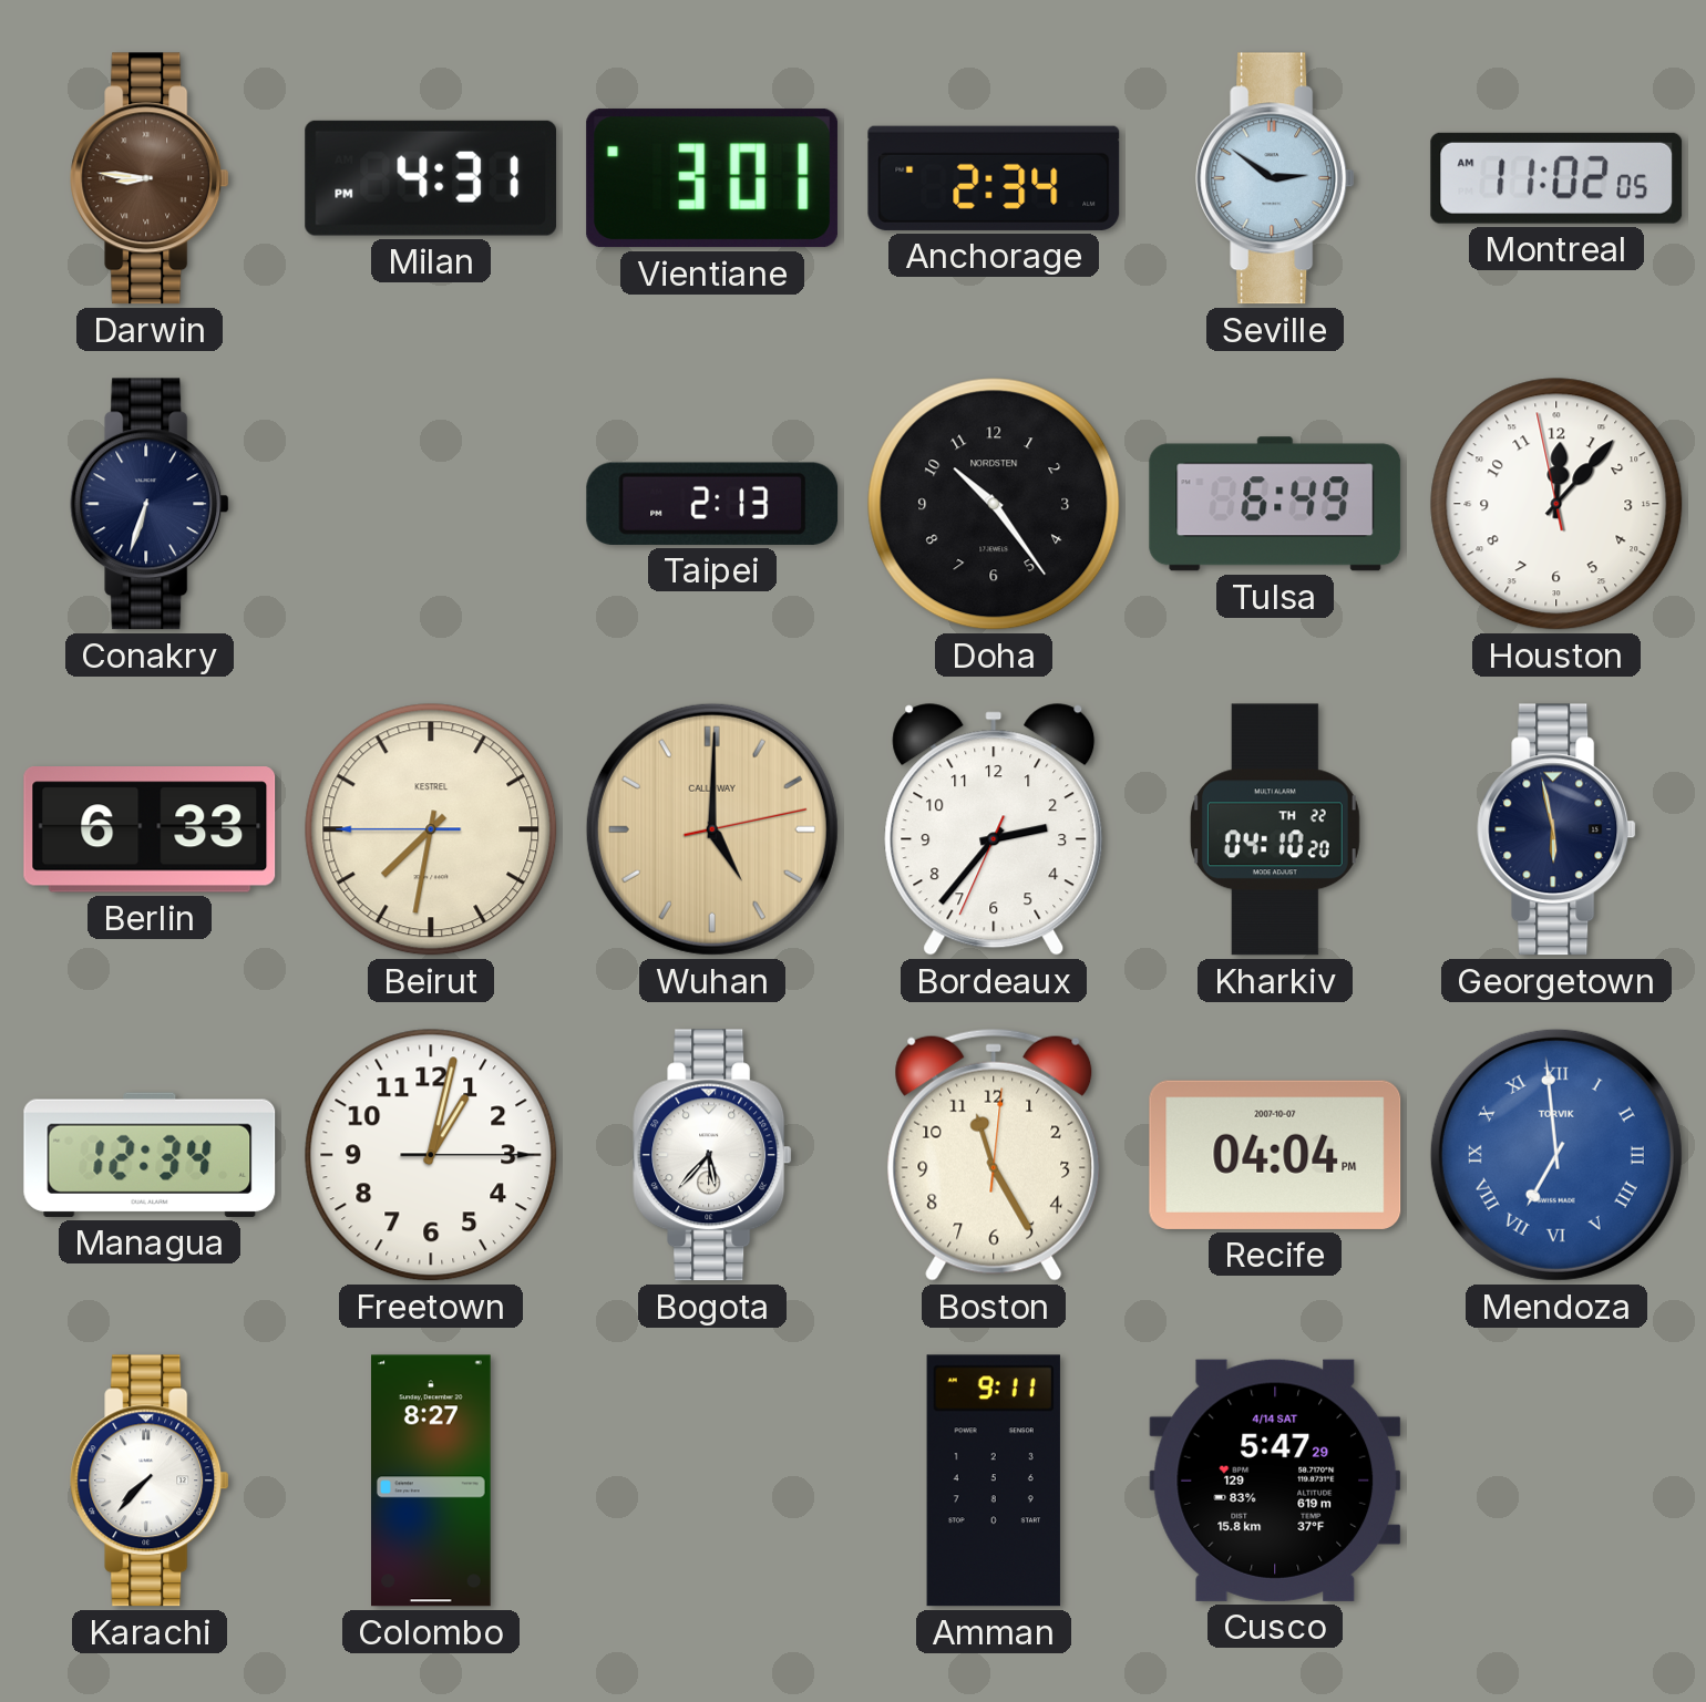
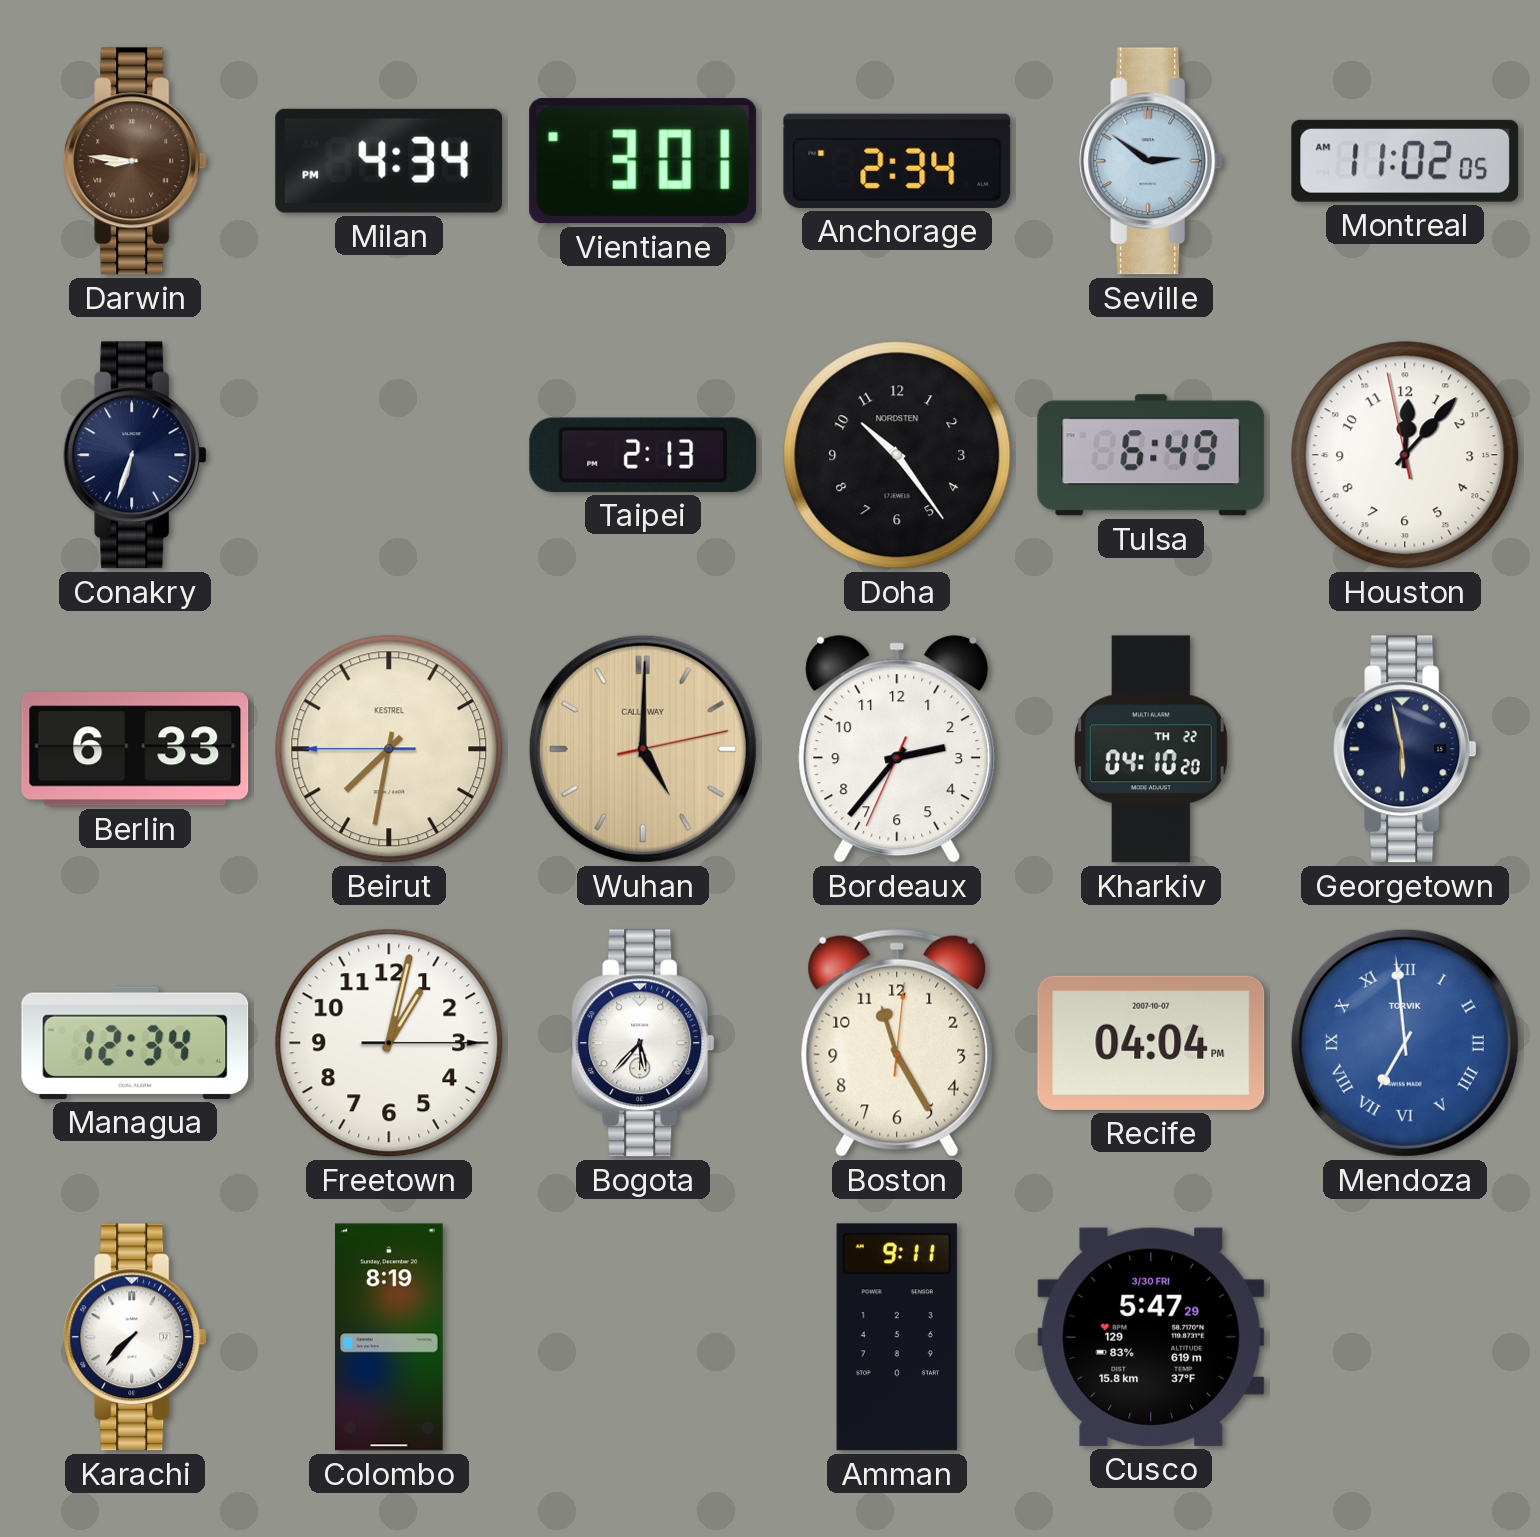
Milan: 4:31 -> 4:34 (389, 161)
Colombo: 8:27 -> 8:19 (390, 1337)
Cusco date: 4/14 SAT -> 3/30 FRI (1151, 1337)
